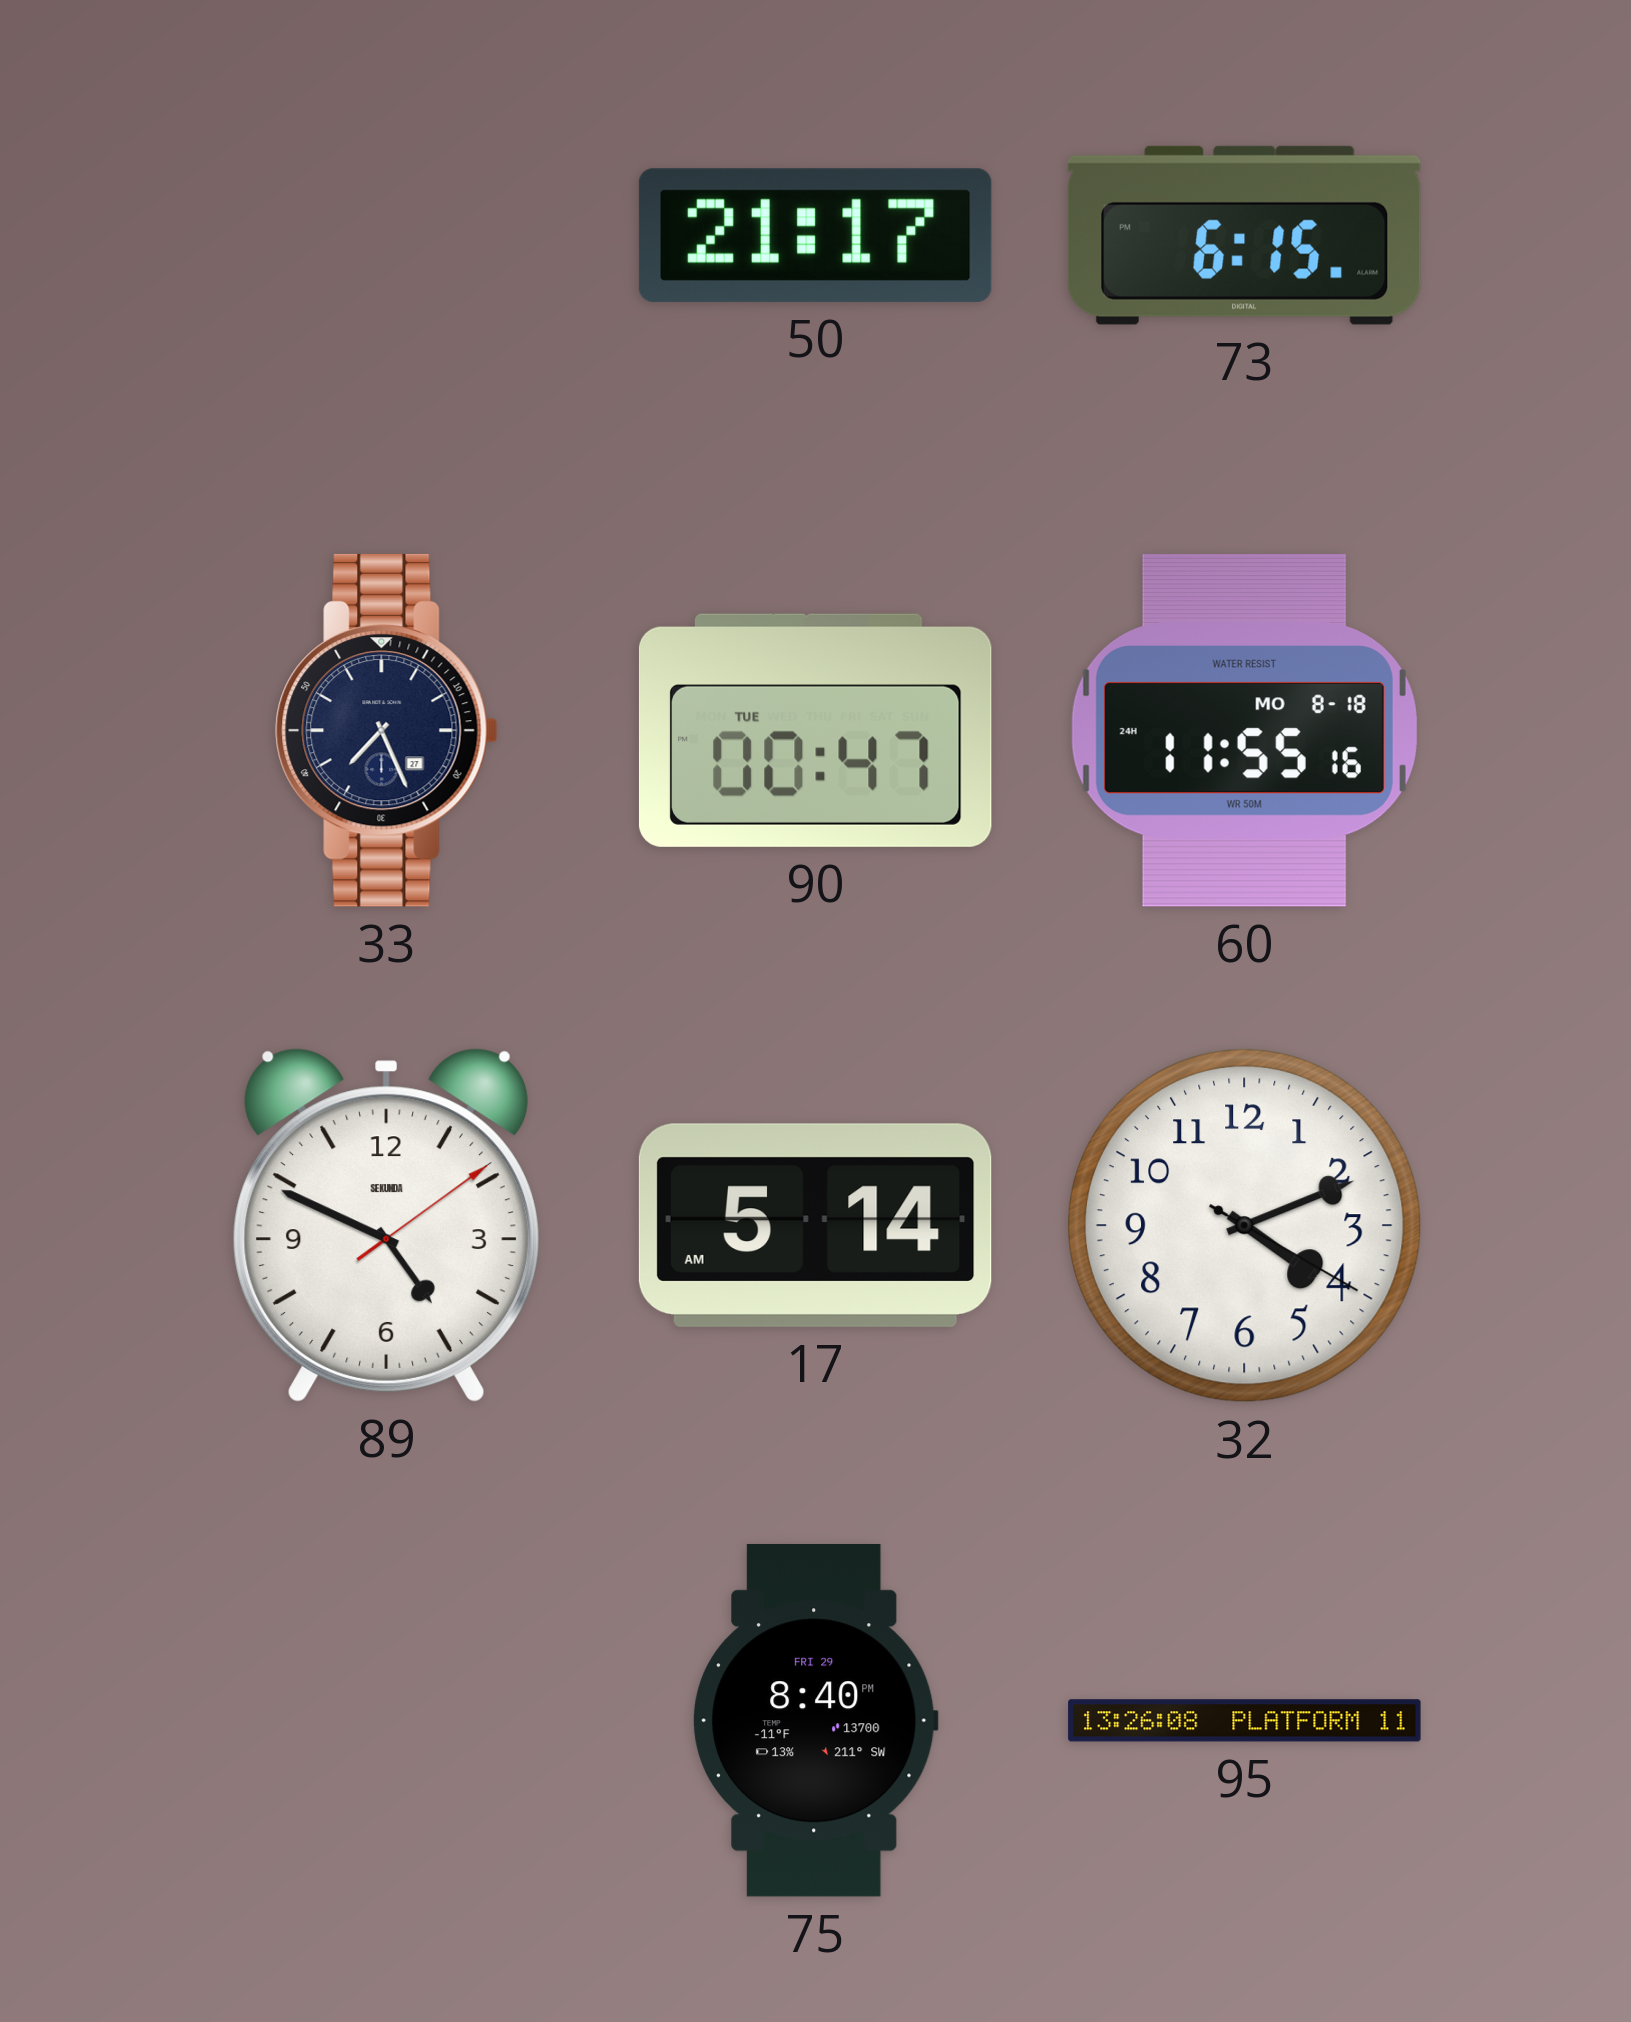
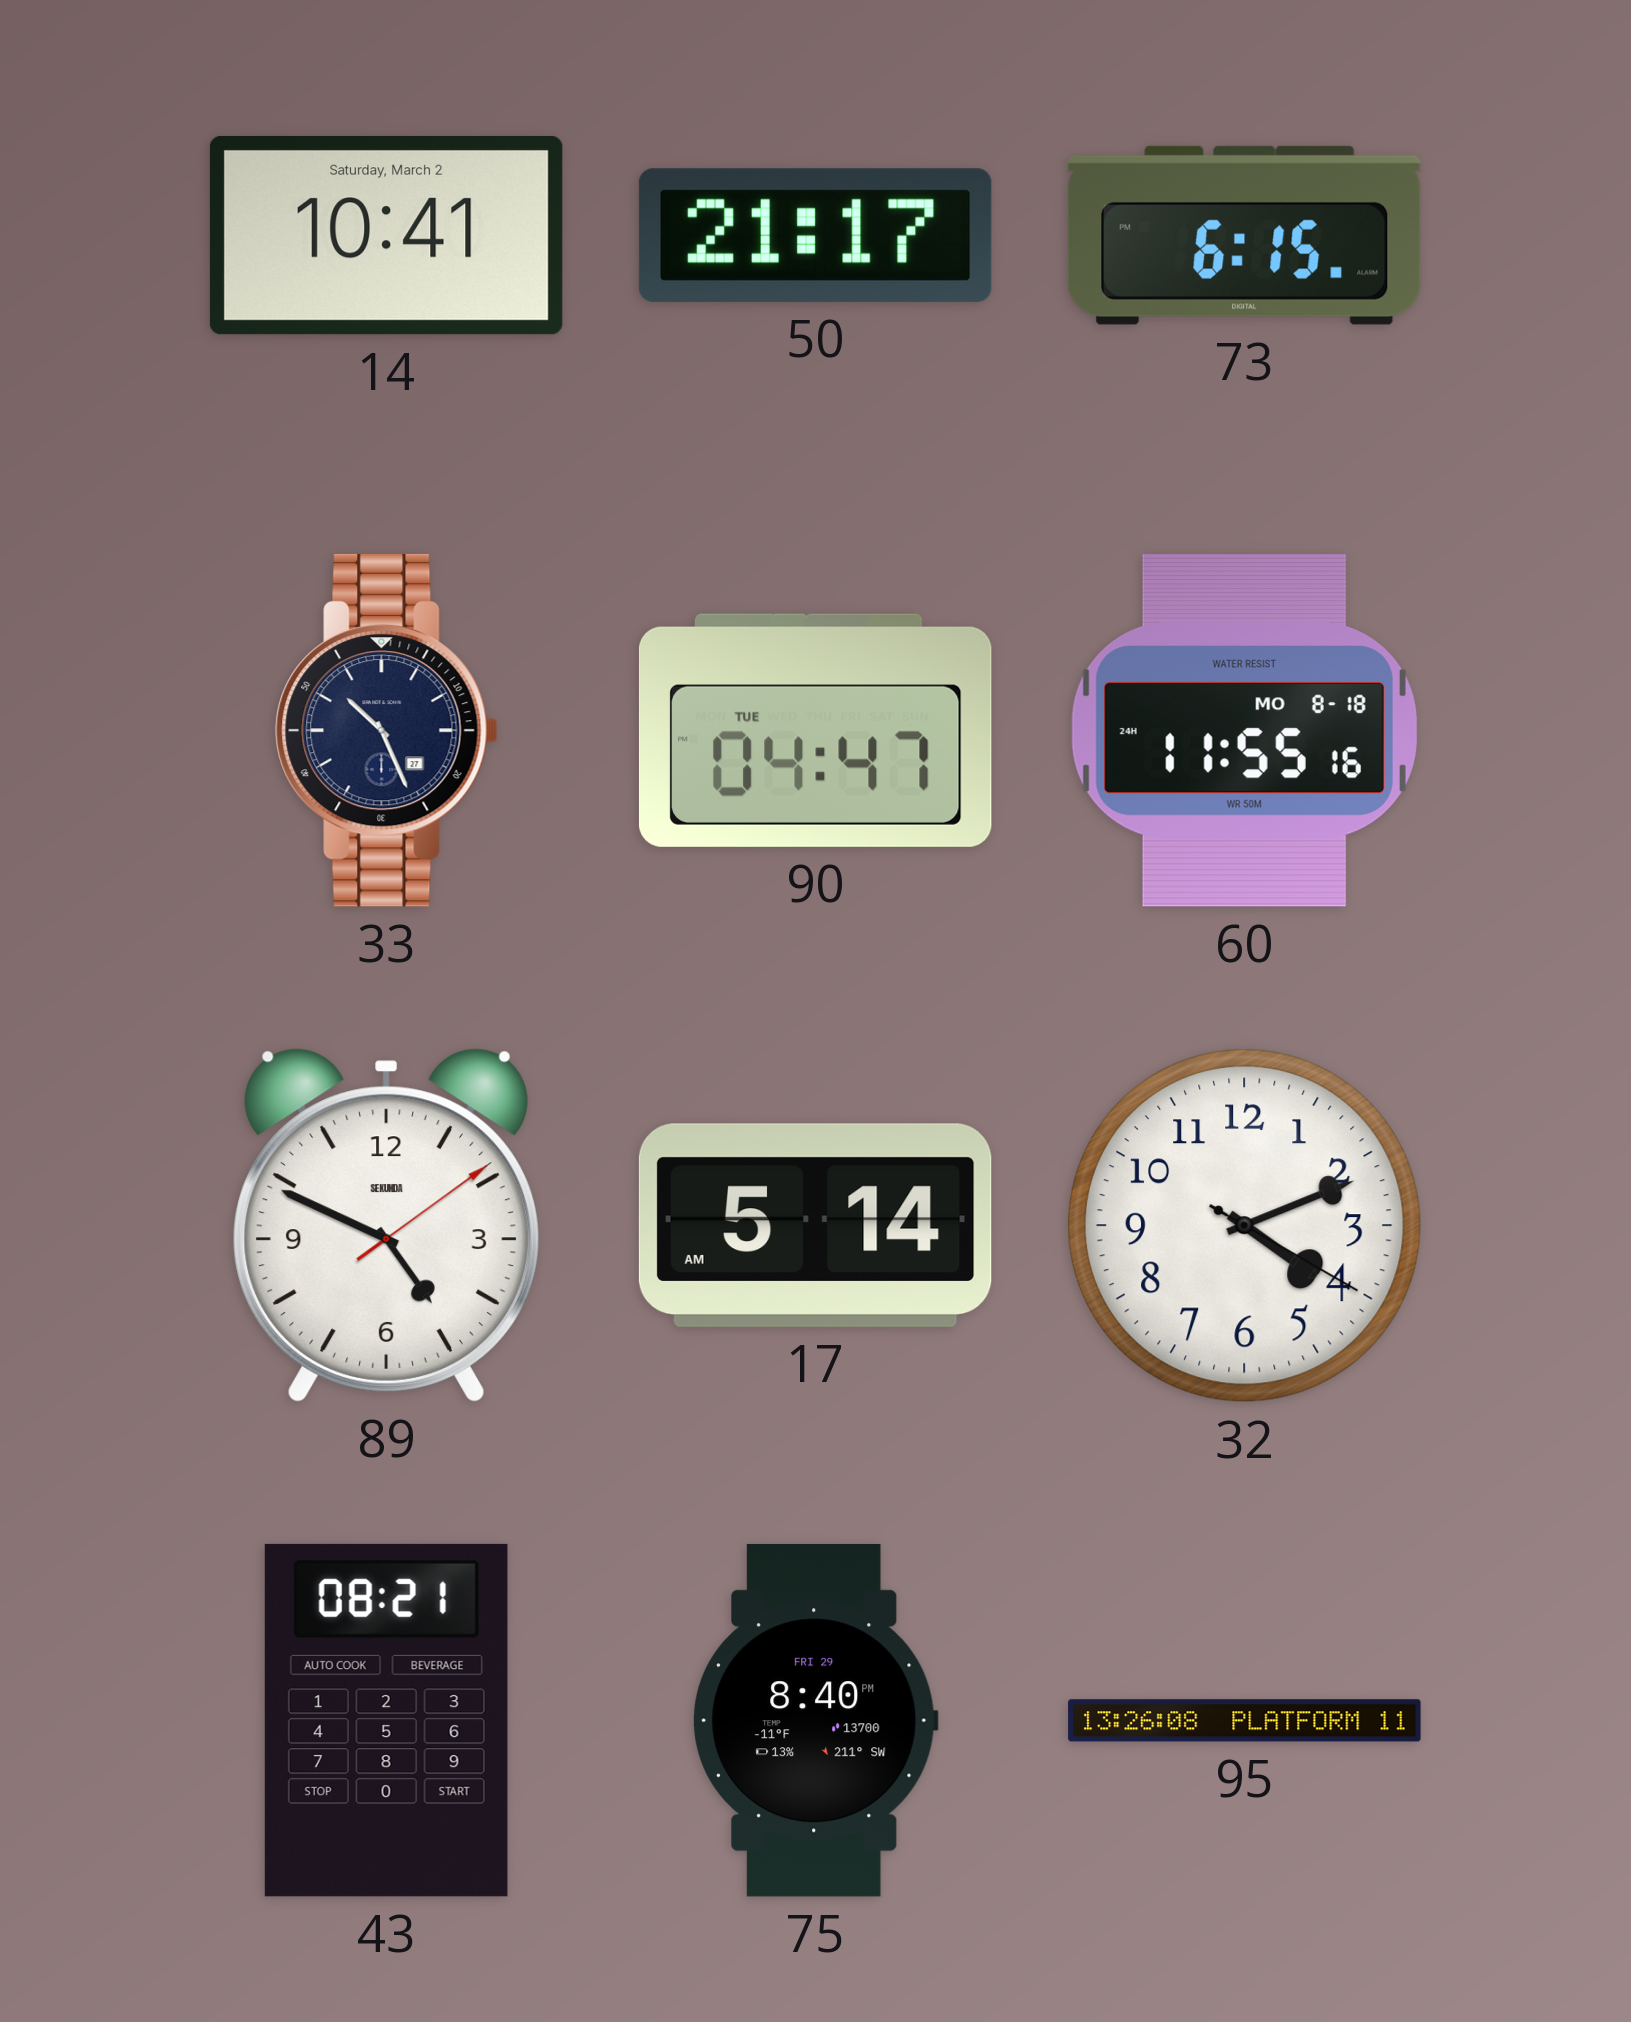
14: none -> 10:41 (386, 235)
33: 7:26 -> 10:26 (387, 730)
90: 00:47 -> 04:47 (815, 730)
43: none -> 08:21 (386, 1720)
